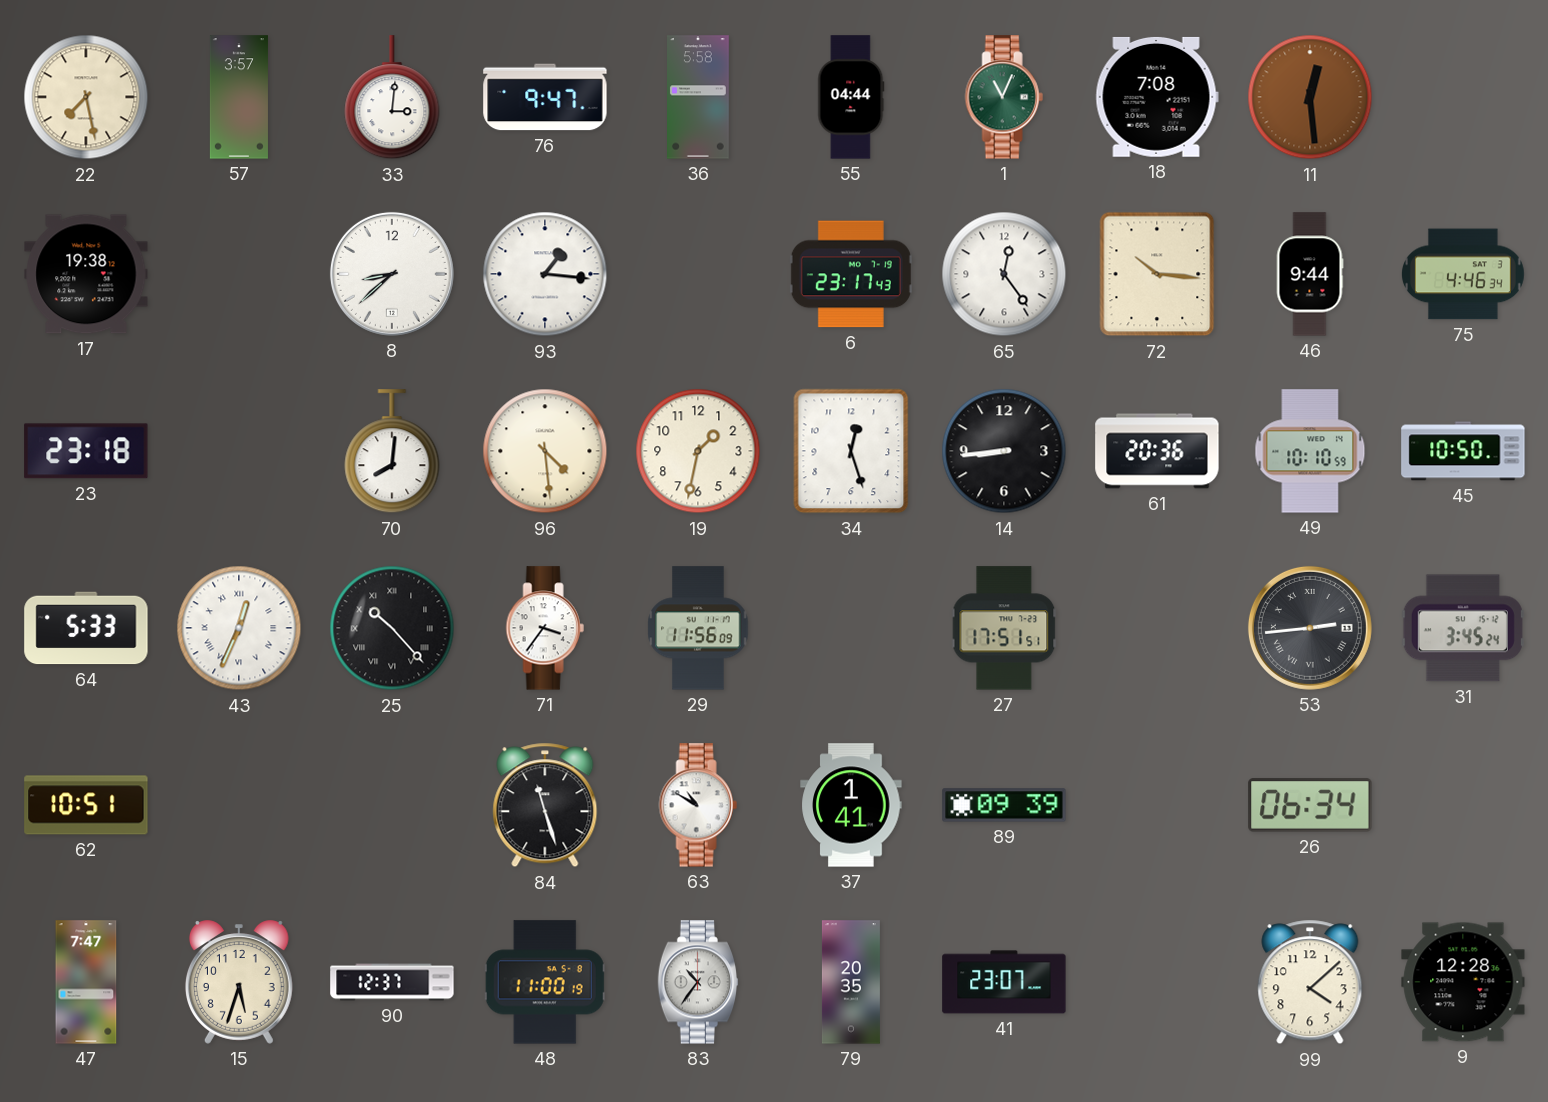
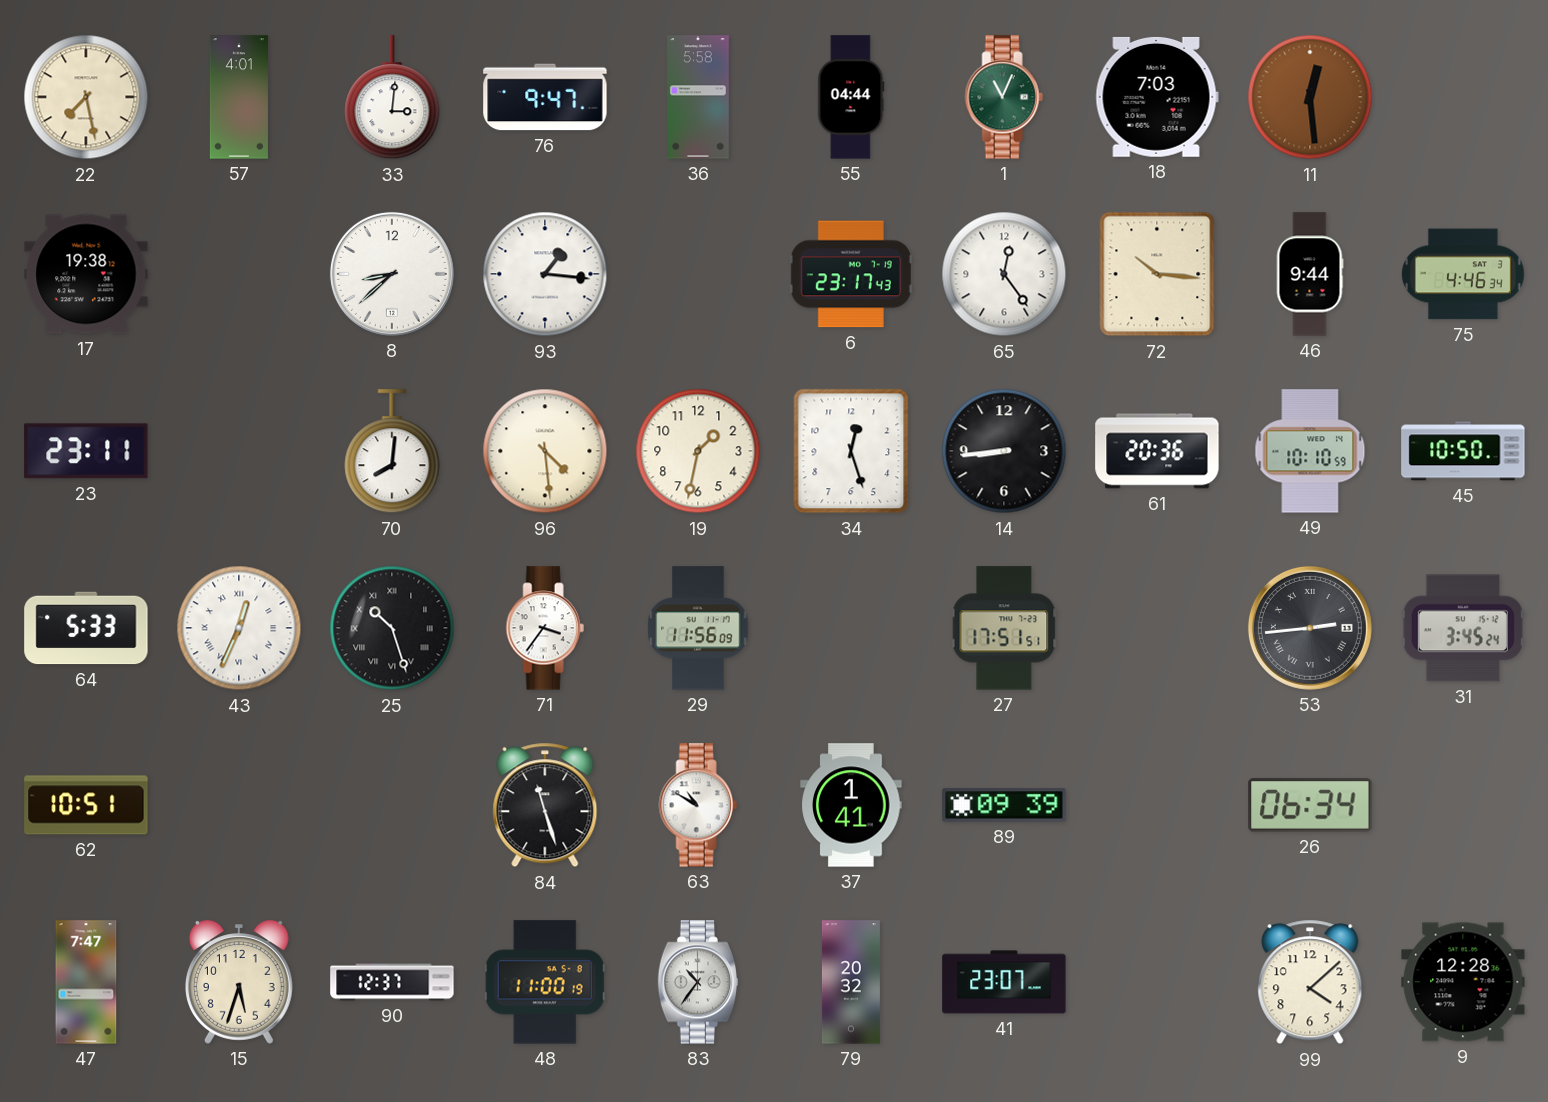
57: 3:57 -> 4:01 (239, 97)
18: 7:08 -> 7:03 (1157, 97)
23: 23:18 -> 23:11 (86, 451)
25: 10:23 -> 10:27 (392, 628)
79: 20:35 -> 20:32 (851, 982)
